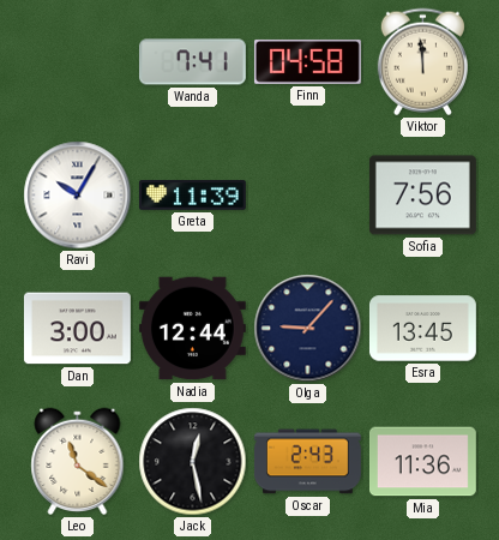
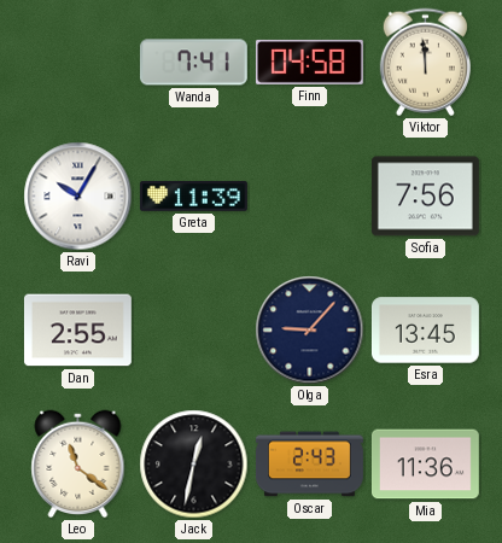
Dan: 3:00 -> 2:55 (77, 331)
Nadia: 12:44 -> none (192, 329)
Jack: 12:28 -> 12:32 (194, 465)
